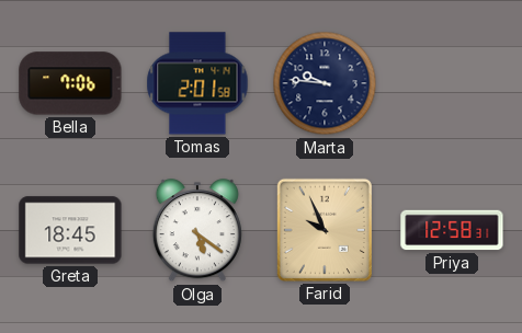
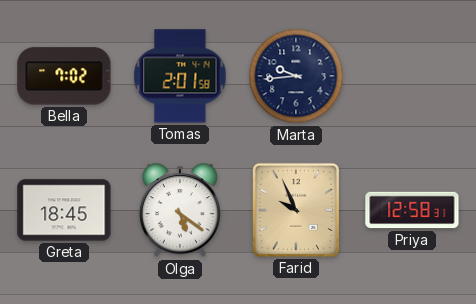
Bella: 7:06 -> 7:02 (64, 76)
Marta: 9:46 -> 9:44 (296, 76)
